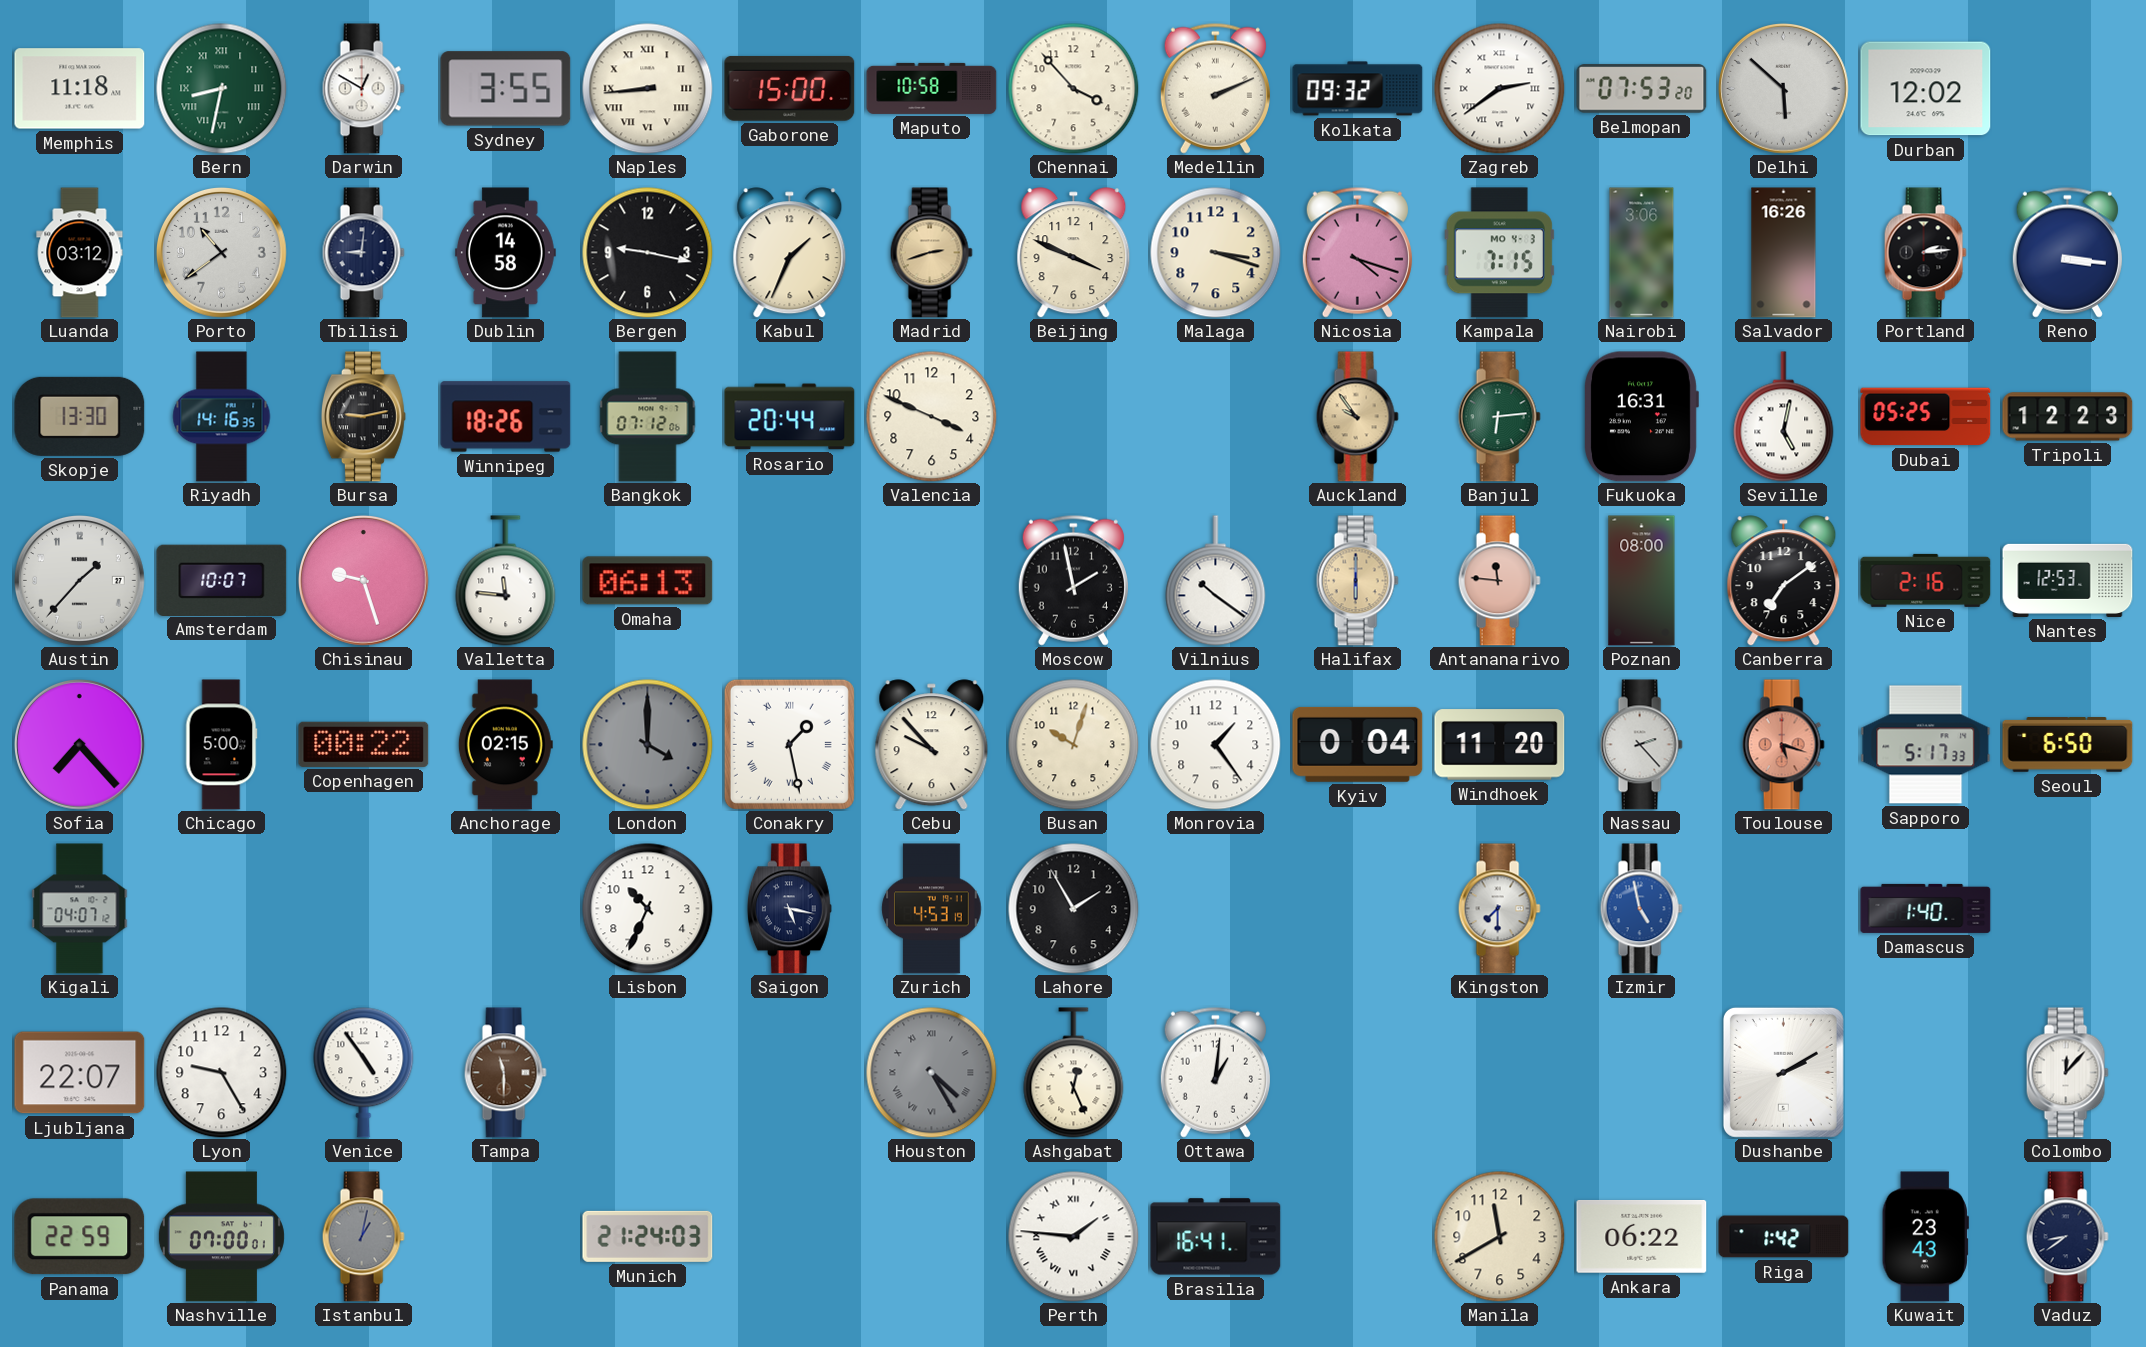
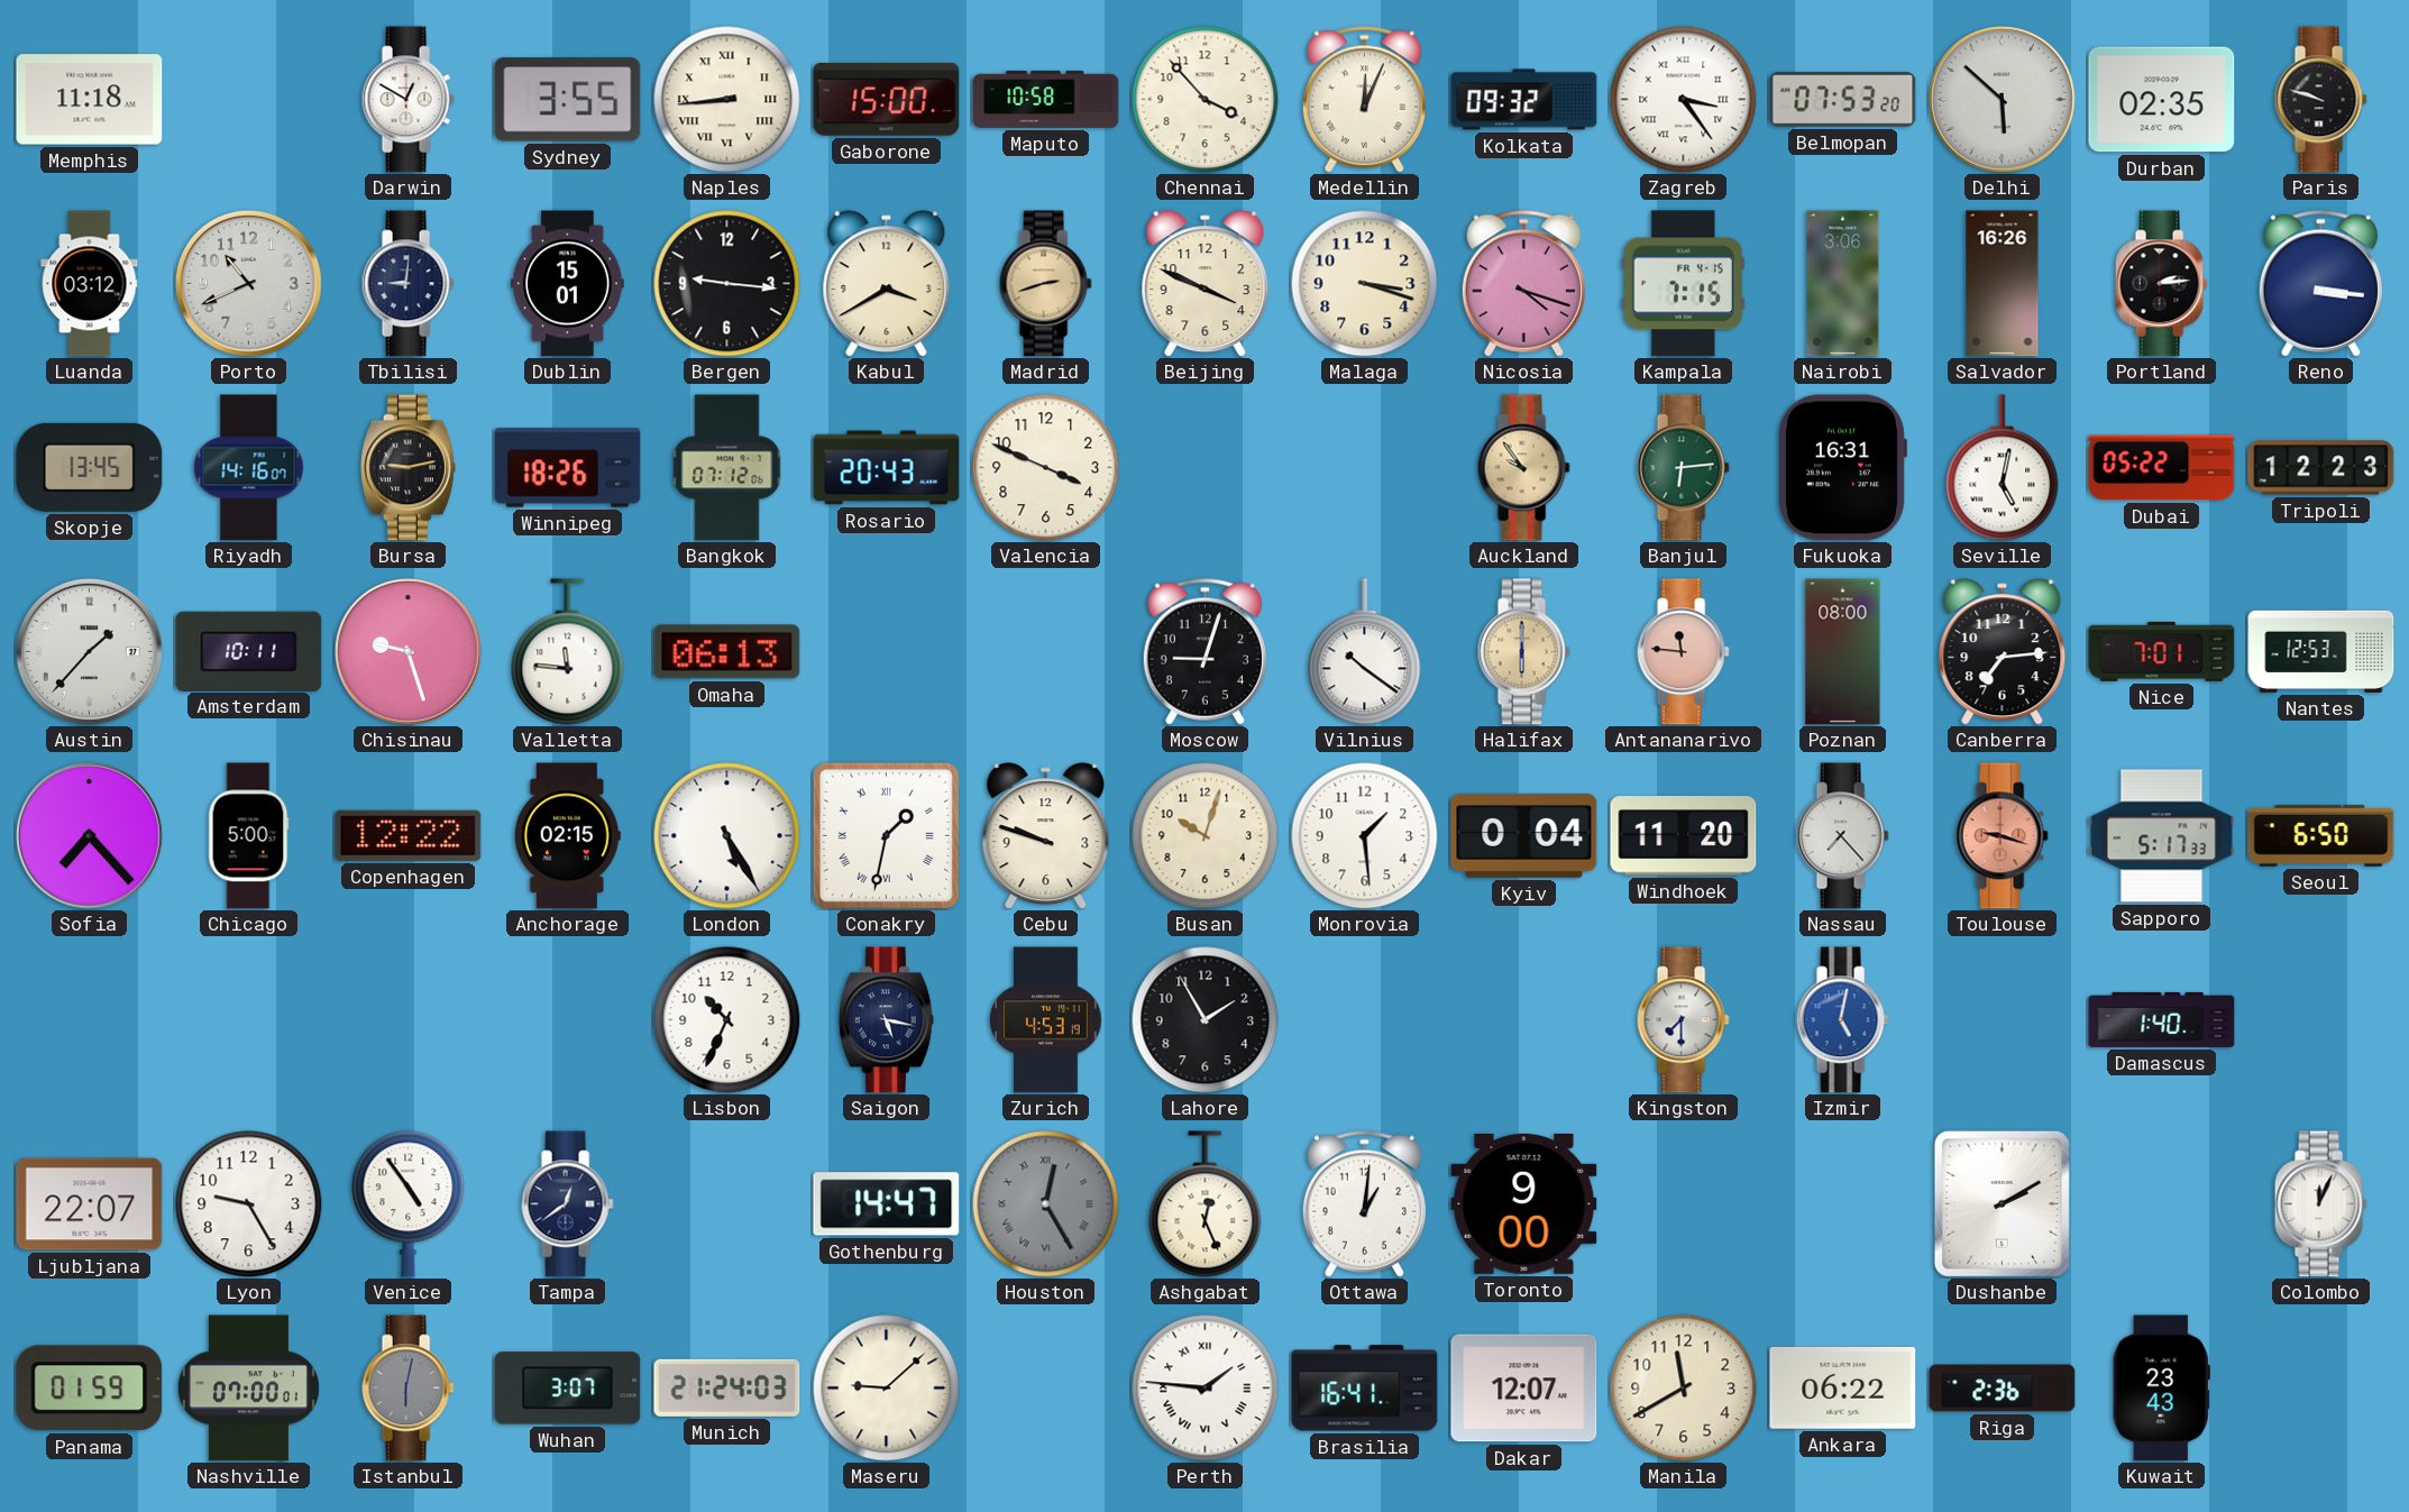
Bern: 8:32 -> none (222, 89)
Medellin: 2:11 -> 12:04 (1364, 99)
Zagreb: 2:39 -> 3:24 (1684, 100)
Durban: 12:02 -> 02:35 (2162, 100)
Paris: none -> 9:48 (2320, 100)
Porto: 10:39 -> 10:41 (248, 283)
Dublin: 14:58 -> 15:01 (567, 284)
Bergen: 9:17 -> 9:16 (727, 284)
Kabul: 1:34 -> 3:40 (887, 284)
Kampala date: MO 4-3 -> FR 4-15 (1683, 284)
Skopje: 13:30 -> 13:45 (90, 467)
Riyadh: 14:16:35 -> 14:16:07 (249, 468)
Rosario: 20:44 -> 20:43 (887, 468)
Dubai: 05:25 -> 05:22 (2162, 468)
Amsterdam: 10:07 -> 10:11 (249, 651)
Moscow: 1:58 -> 9:03 (1204, 651)
Canberra: 7:09 -> 7:14 (2003, 652)
Nice: 2:16 -> 7:01 (2162, 651)
Copenhagen: 00:22 -> 12:22 (409, 835)
London: 4:00 -> 5:25 (727, 836)
London dial: grey -> white (727, 836)
Conakry: 1:28 -> 1:32 (886, 835)
Cebu: 9:53 -> 9:48 (1046, 836)
Monrovia: 1:24 -> 1:29 (1365, 836)
Nassau: 2:23 -> 7:23 (1842, 836)
Toulouse: 5:18 -> 9:18 (2002, 836)
Kigali: 04:07 -> none (80, 909)
Izmir: 4:58 -> 5:02 (1842, 1020)
Tampa: 11:30 -> 12:39 (567, 1204)
Tampa dial: brown -> navy (567, 1204)
Gothenburg: none -> 14:47 (887, 1204)
Houston: 4:25 -> 12:25 (1046, 1204)
Toronto: none -> 9:00 (1524, 1203)
Colombo: 12:07 -> 12:04 (2320, 1204)
Panama: 22:59 -> 01:59 (90, 1389)
Istanbul: 1:02 -> 6:02 (407, 1389)
Wuhan: none -> 3:07 (568, 1389)
Maseru: none -> 9:08 (887, 1389)
Dakar: none -> 12:07 (1524, 1389)
Riga: 1:42 -> 2:36 (2003, 1389)
Vaduz: 8:39 -> none (2067, 1237)
